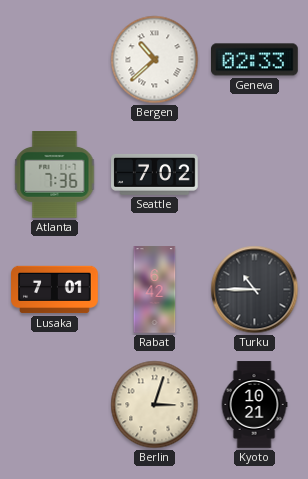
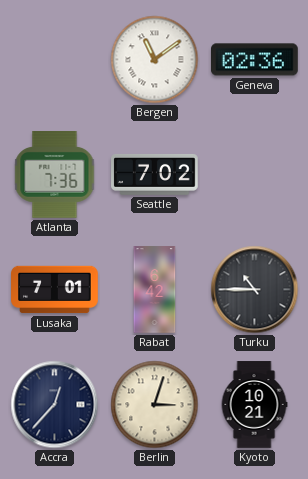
Bergen: 10:38 -> 11:09 (155, 60)
Geneva: 02:33 -> 02:36 (255, 60)
Accra: none -> 12:37 (55, 405)
